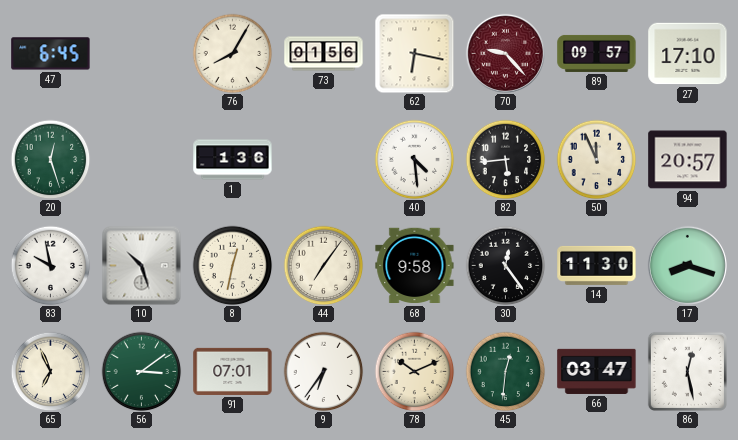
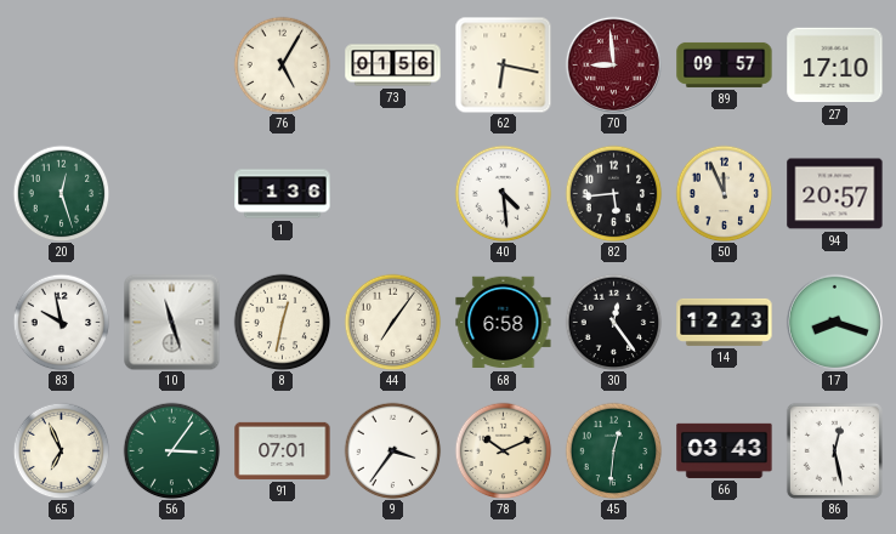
47: 6:45 -> none (51, 54)
76: 8:05 -> 5:05 (282, 64)
70: 9:23 -> 8:59 (613, 64)
10: 10:27 -> 11:27 (171, 322)
68: 9:58 -> 6:58 (504, 323)
14: 11:30 -> 12:23 (725, 322)
56: 3:09 -> 3:06 (171, 450)
9: 6:36 -> 3:36 (392, 450)
66: 03:47 -> 03:43 (725, 450)
